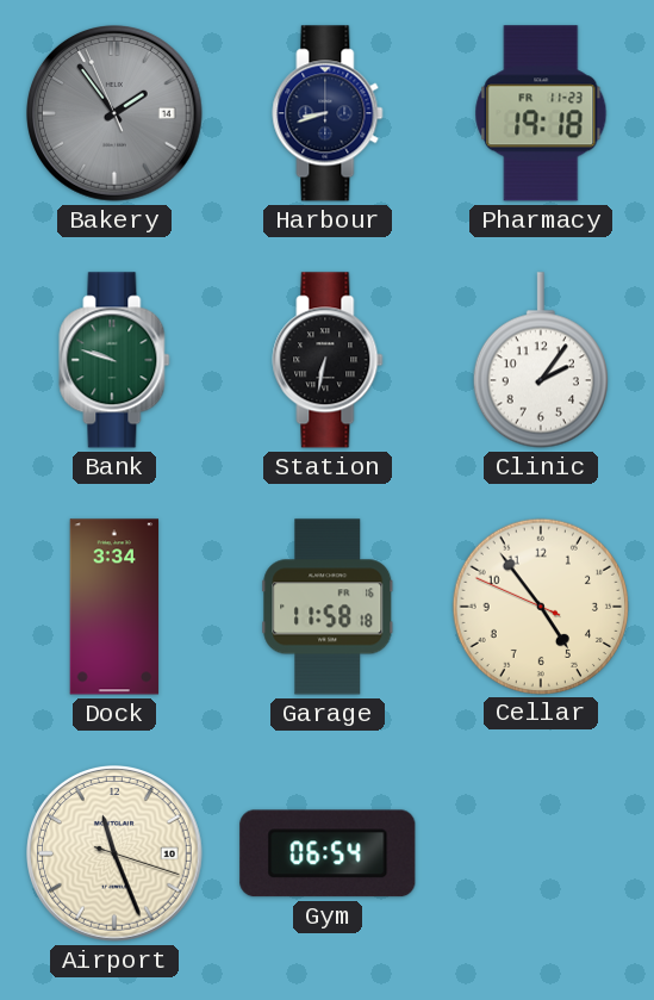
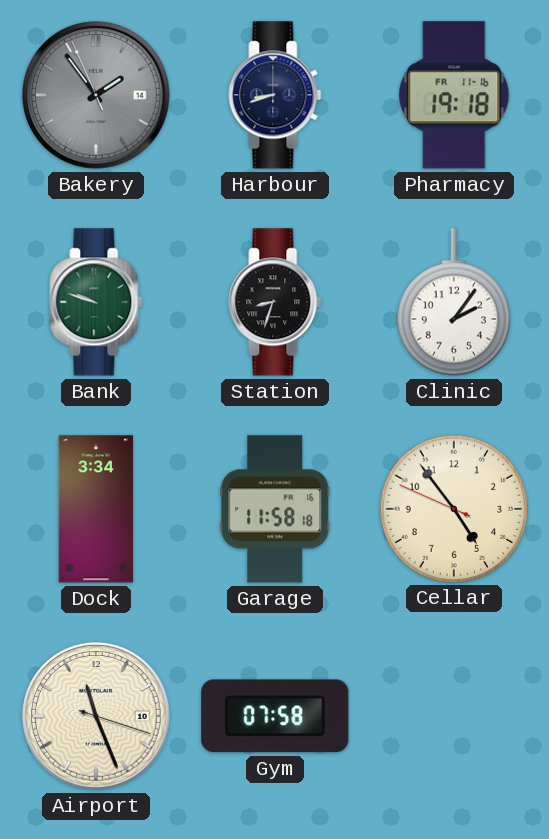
Pharmacy date: FR 11-23 -> FR 11-16 (454, 95)
Station: 6:32 -> 8:33 (275, 302)
Gym: 06:54 -> 07:58 (275, 716)
